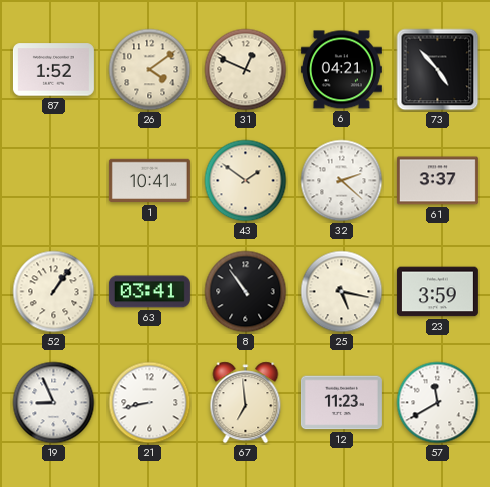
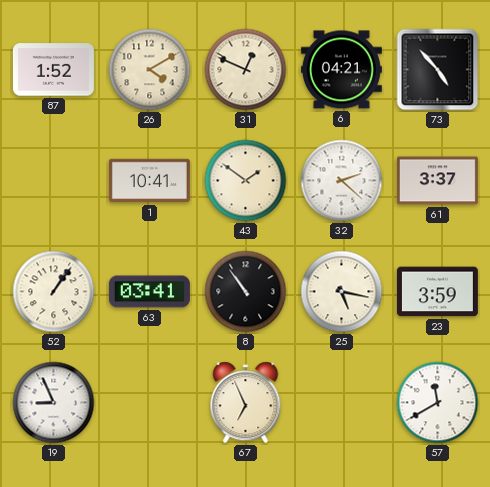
26: 4:09 -> 4:10 (150, 70)
21: 8:43 -> none (150, 403)
67: 6:59 -> 6:56 (246, 403)
12: 11:23 -> none (341, 403)
